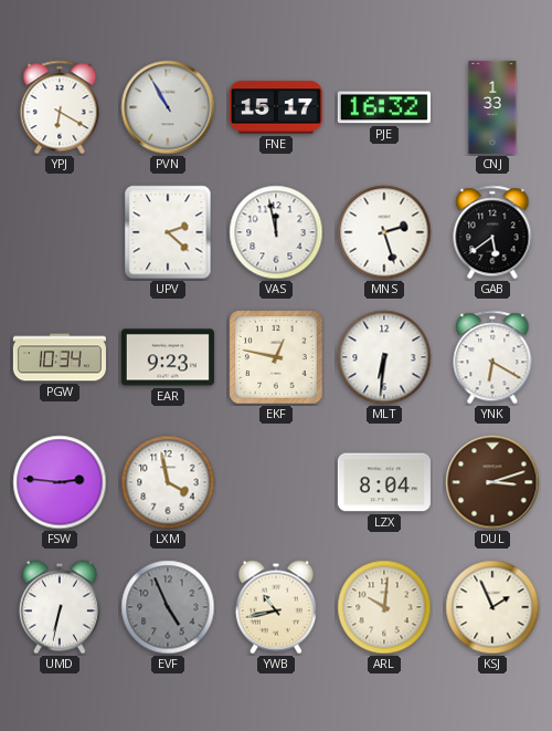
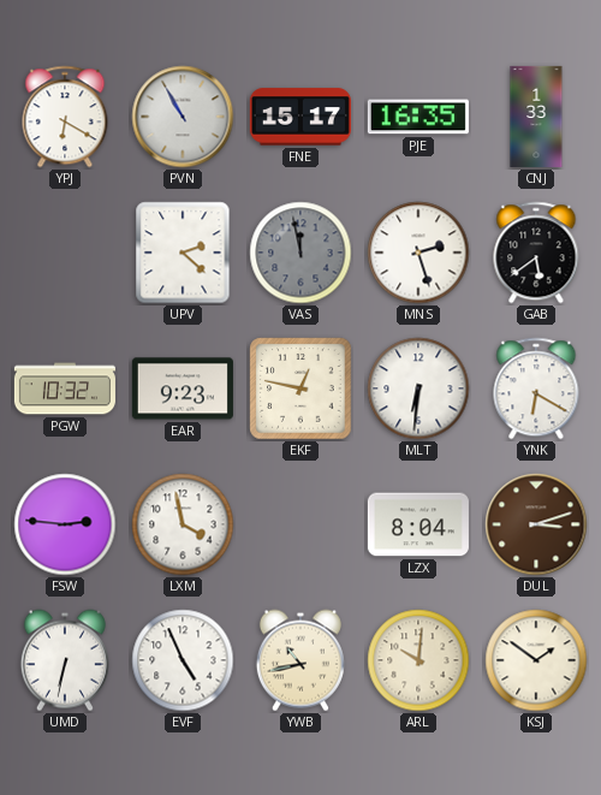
PJE: 16:32 -> 16:35 (418, 117)
VAS dial: white -> grey (300, 253)
PGW: 10:34 -> 10:32 (65, 388)
EVF dial: grey -> white (183, 660)
KSJ: 1:56 -> 1:51 (536, 660)
